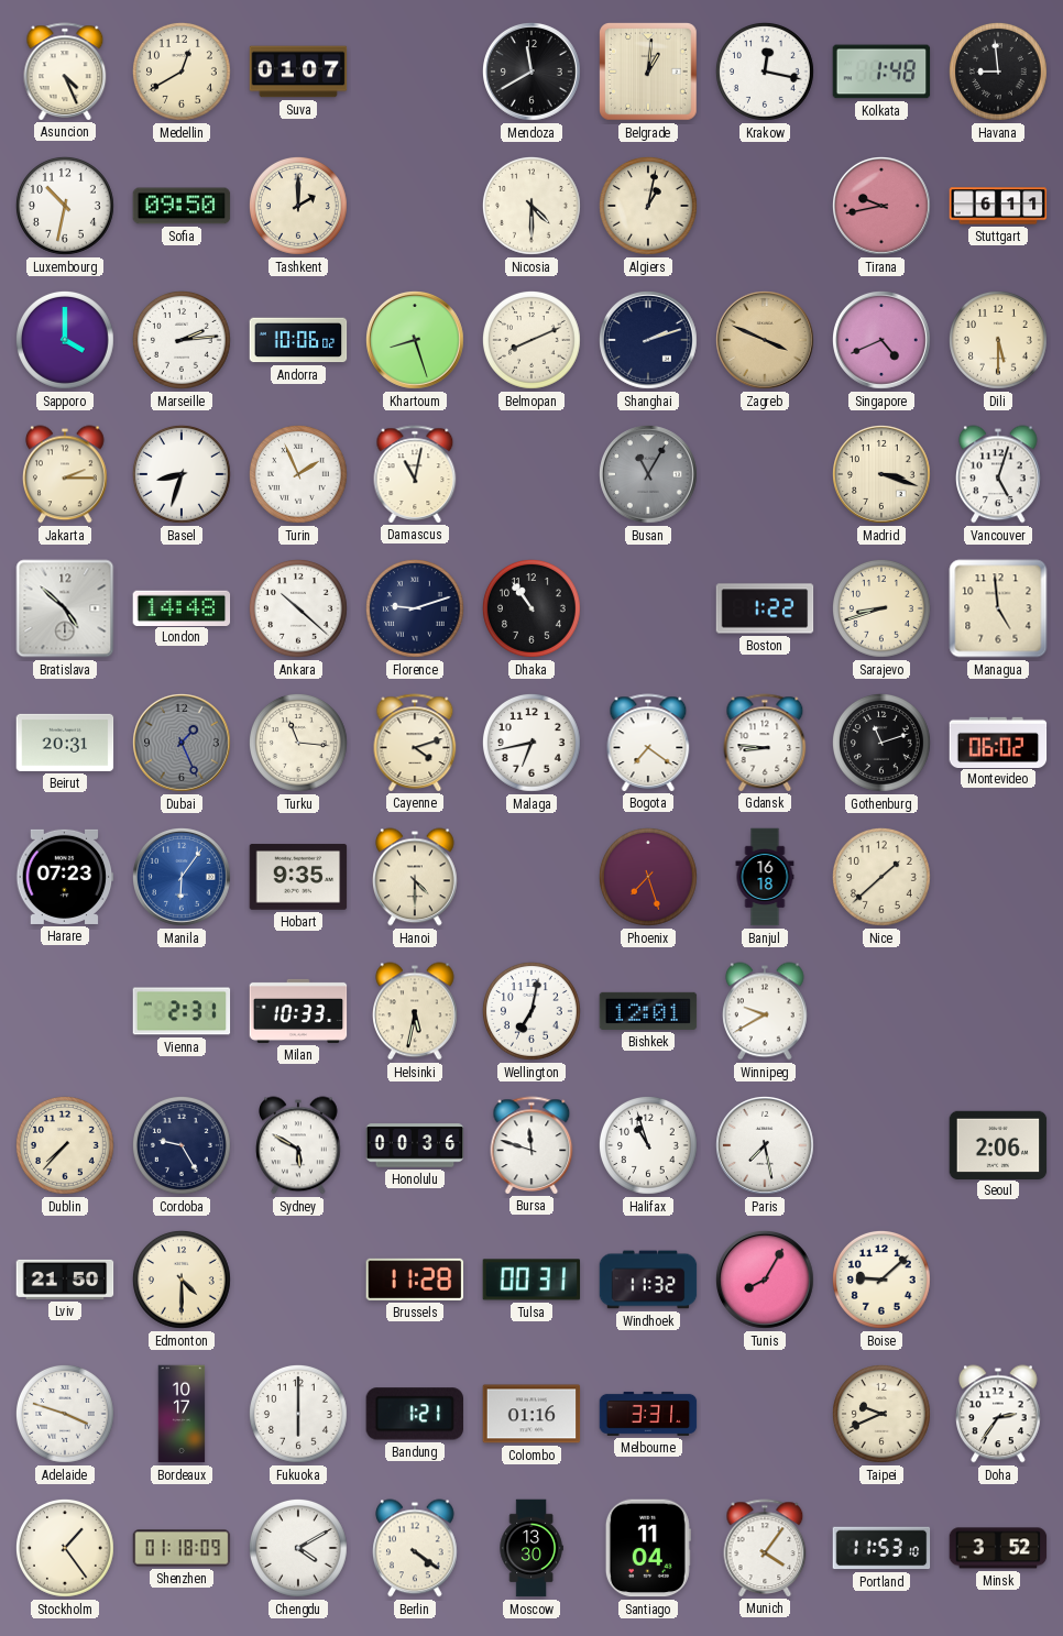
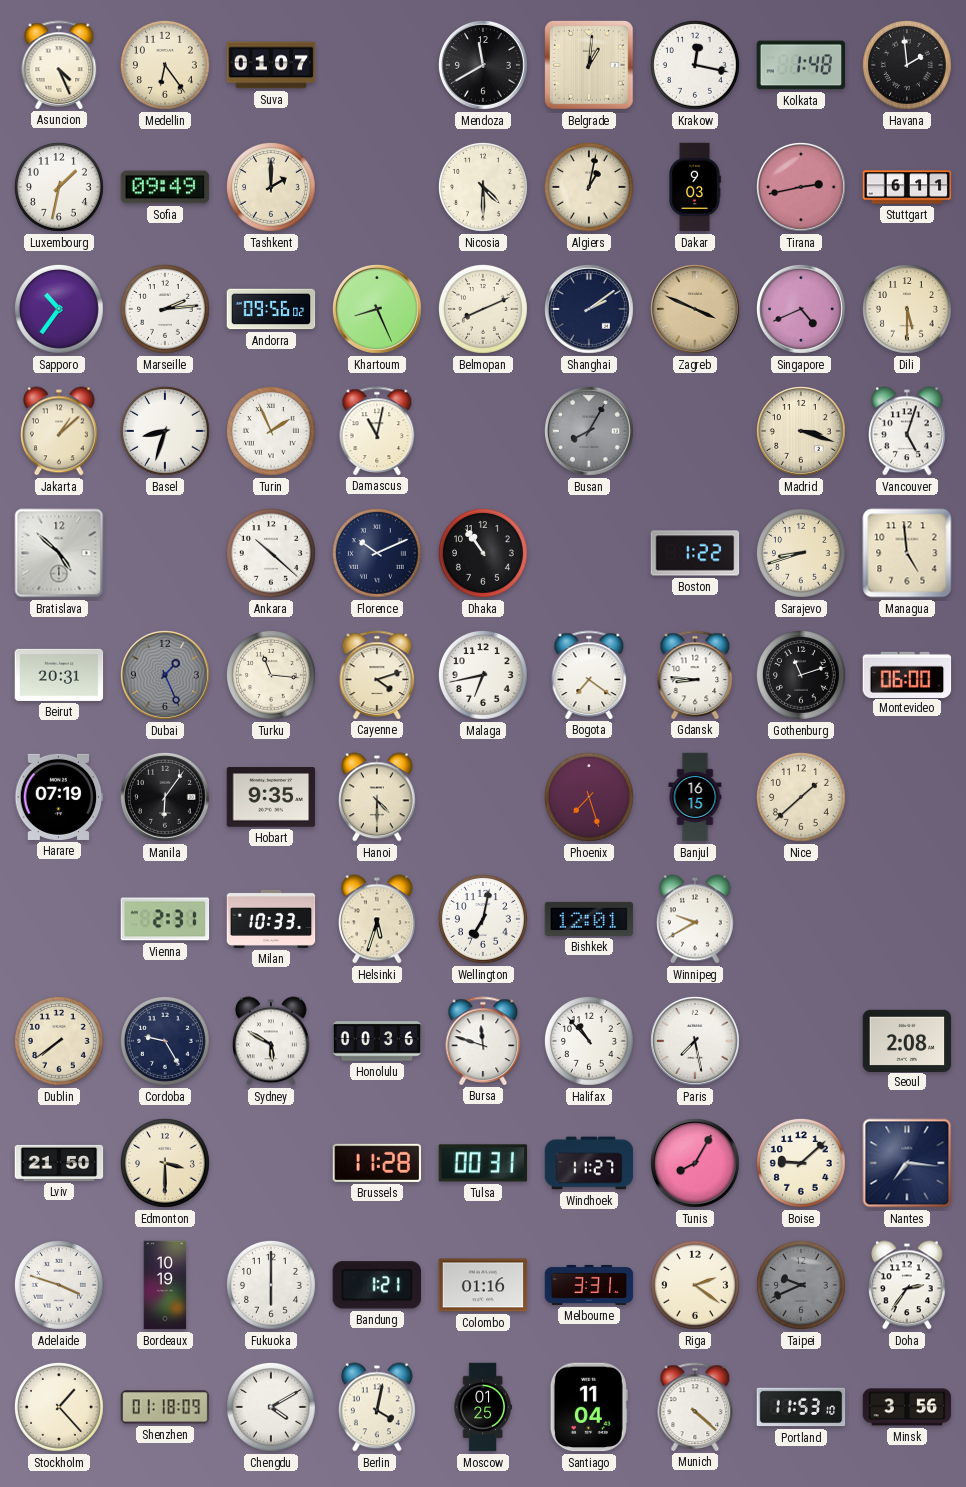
Medellin: 12:40 -> 6:24 (166, 66)
Havana: 8:59 -> 1:59 (908, 66)
Luxembourg: 10:32 -> 1:32 (60, 188)
Sofia: 09:50 -> 09:49 (165, 187)
Dakar: none -> 9:03 (695, 187)
Tirana: 9:43 -> 2:43 (802, 188)
Sapporo: 4:00 -> 10:36 (60, 310)
Andorra: 10:06 -> 09:56 (271, 309)
Khartoum: 8:27 -> 8:26 (378, 310)
Shanghai: 2:12 -> 2:09 (590, 310)
Jakarta: 2:15 -> 1:08 (60, 431)
Busan: 11:05 -> 8:05 (590, 432)
London: 14:48 -> none (182, 607)
Florence: 9:12 -> 10:11 (378, 554)
Montevideo: 06:02 -> 06:00 (907, 674)
Harare: 07:23 -> 07:19 (59, 797)
Manila dial: blue -> black (166, 798)
Banjul: 16:18 -> 16:15 (695, 797)
Helsinki: 5:32 -> 5:33 (378, 919)
Dublin: 7:37 -> 7:39 (60, 1042)
Halifax: 10:57 -> 10:53 (590, 1042)
Seoul: 2:06 -> 2:08 (907, 1040)
Edmonton: 4:30 -> 3:30 (166, 1164)
Windhoek: 11:32 -> 11:27 (589, 1163)
Nantes: none -> 7:16 (907, 1163)
Bordeaux: 10:17 -> 10:19 (165, 1285)
Riga: none -> 2:21 (696, 1286)
Taipei dial: cream -> grey (802, 1286)
Stockholm: 1:24 -> 1:23 (60, 1408)
Berlin: 4:21 -> 4:02 (378, 1407)
Moscow: 13:30 -> 01:25 (483, 1407)
Munich: 4:06 -> 4:22 (695, 1407)
Minsk: 3:52 -> 3:56 (907, 1407)
